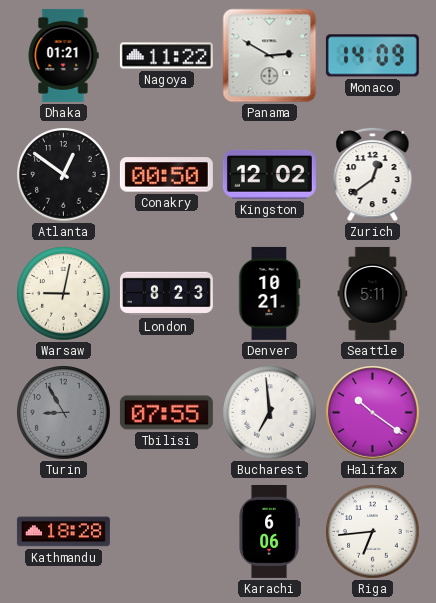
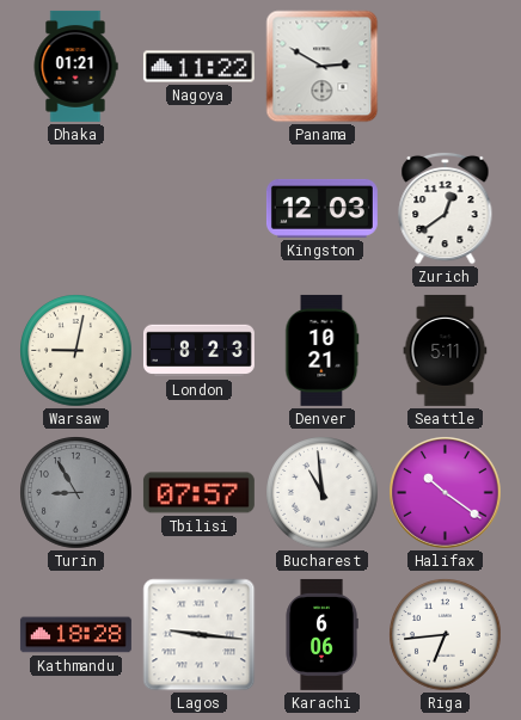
Monaco: 14:09 -> none (372, 56)
Atlanta: 12:51 -> none (64, 175)
Conakry: 00:50 -> none (166, 175)
Kingston: 12:02 -> 12:03 (321, 208)
Tbilisi: 07:55 -> 07:57 (198, 493)
Bucharest: 6:59 -> 10:59 (323, 493)
Lagos: none -> 9:16 (200, 635)
